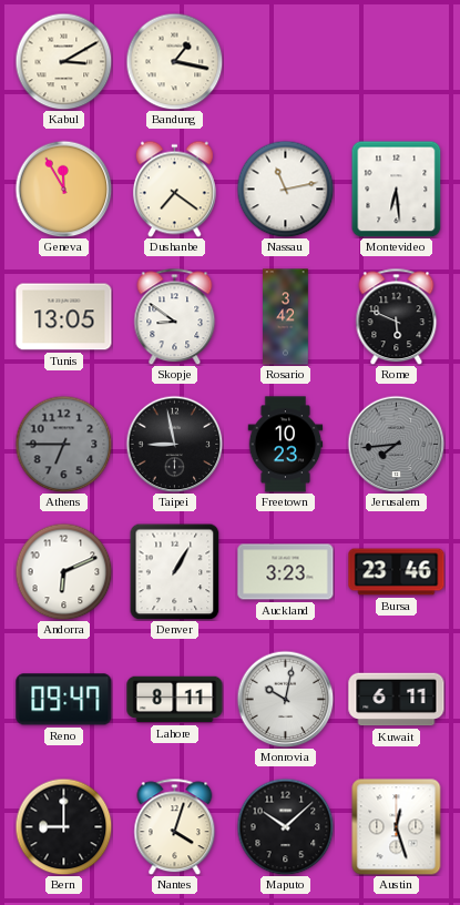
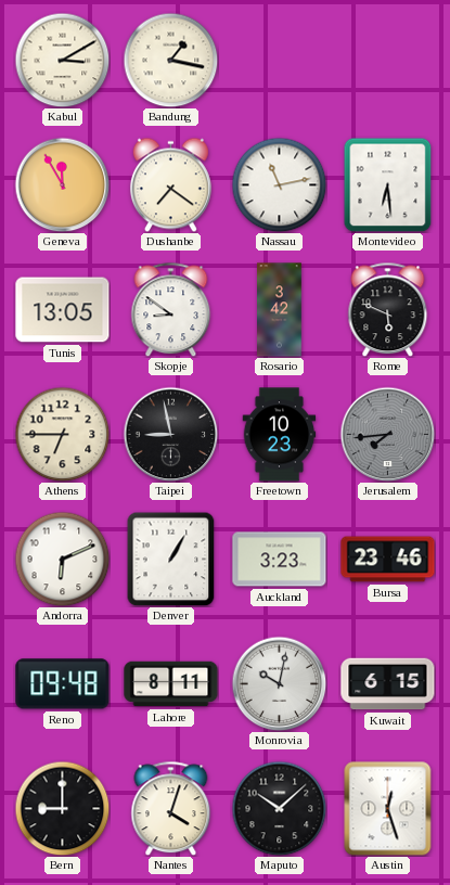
Athens dial: grey -> cream (62, 434)
Reno: 09:47 -> 09:48 (63, 684)
Kuwait: 6:11 -> 6:15 (388, 684)
